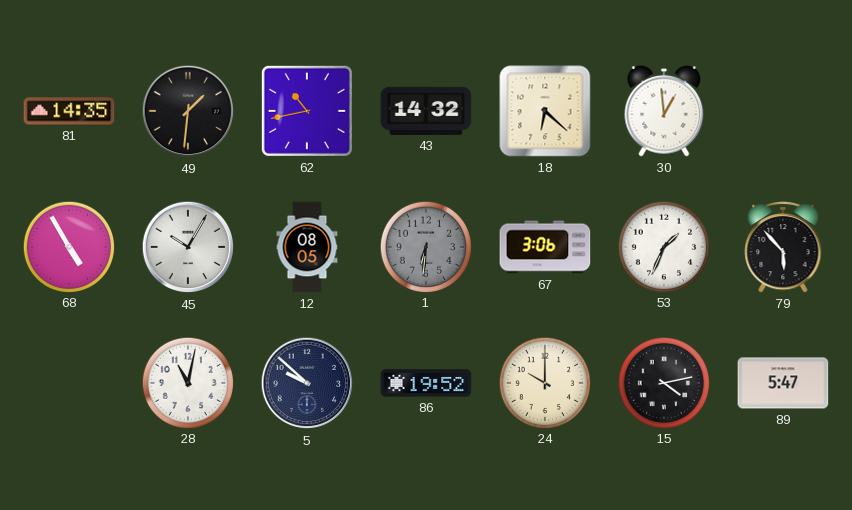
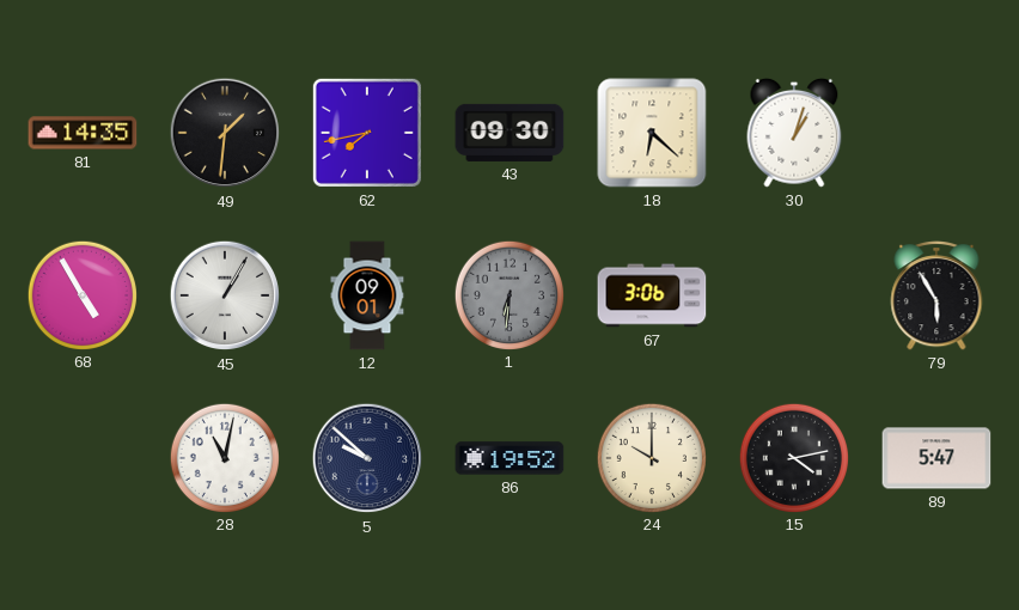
62: 10:43 -> 7:43 (367, 133)
43: 14:32 -> 09:30 (509, 133)
30: 12:59 -> 1:03 (794, 133)
45: 10:05 -> 1:05 (225, 295)
12: 08:05 -> 09:01 (367, 295)
53: 1:34 -> none (663, 246)
79: 5:53 -> 5:55 (936, 297)
